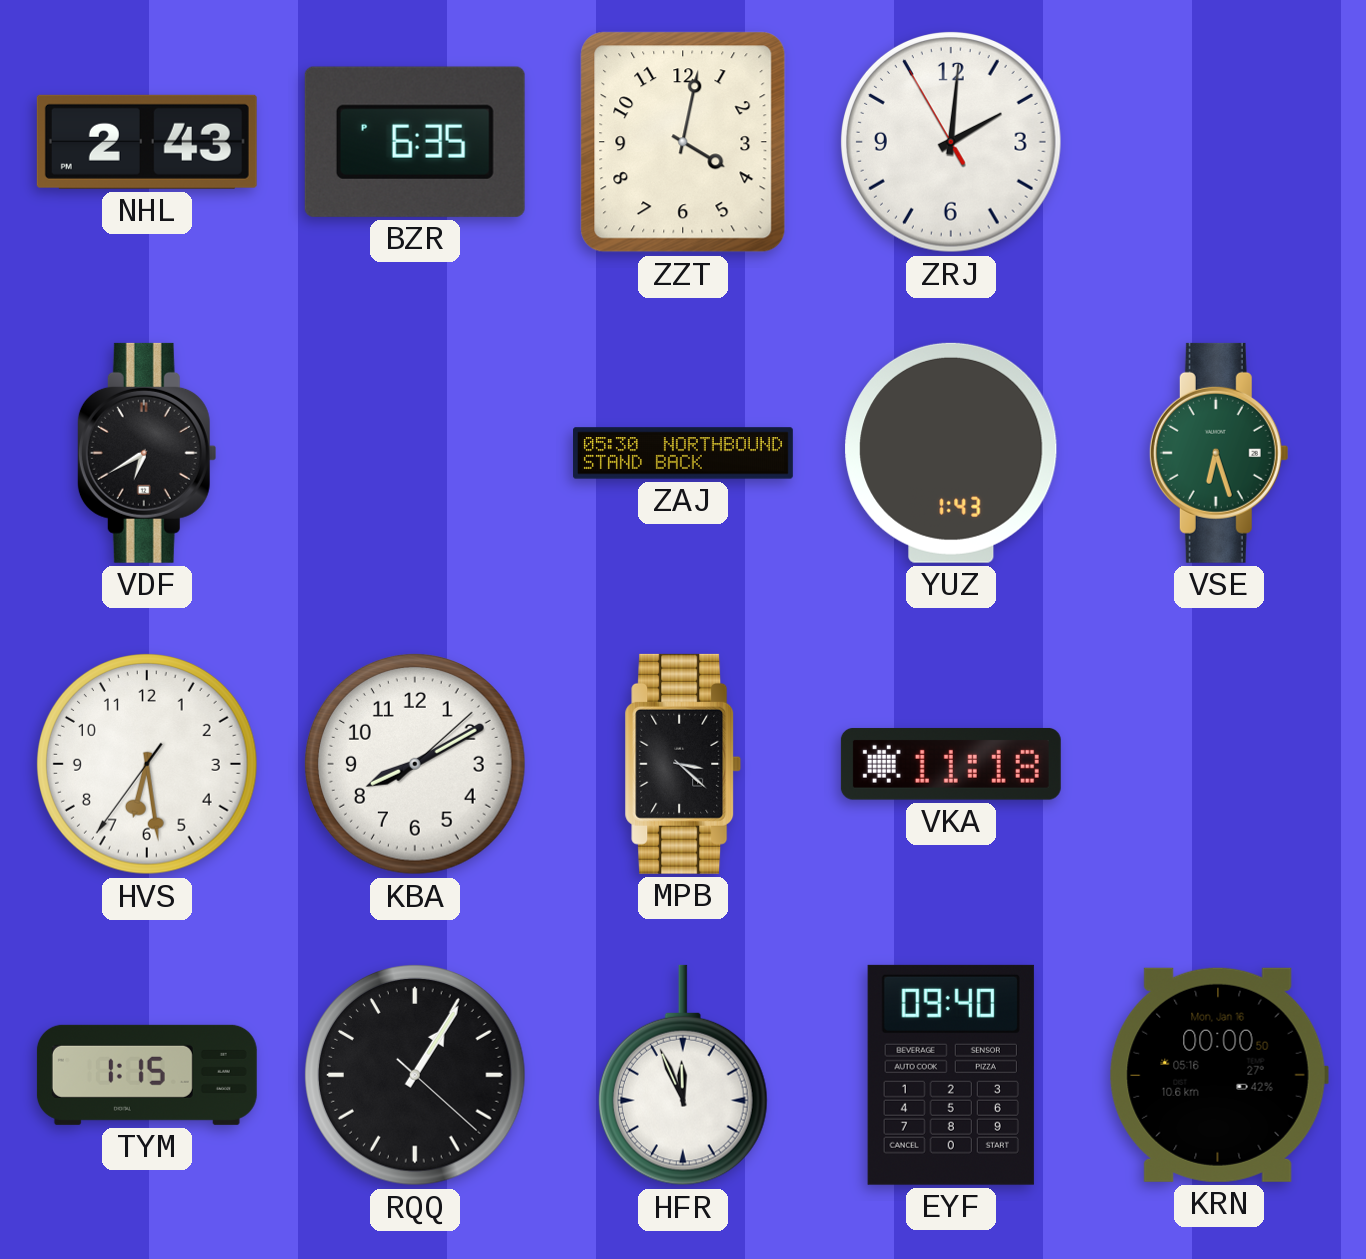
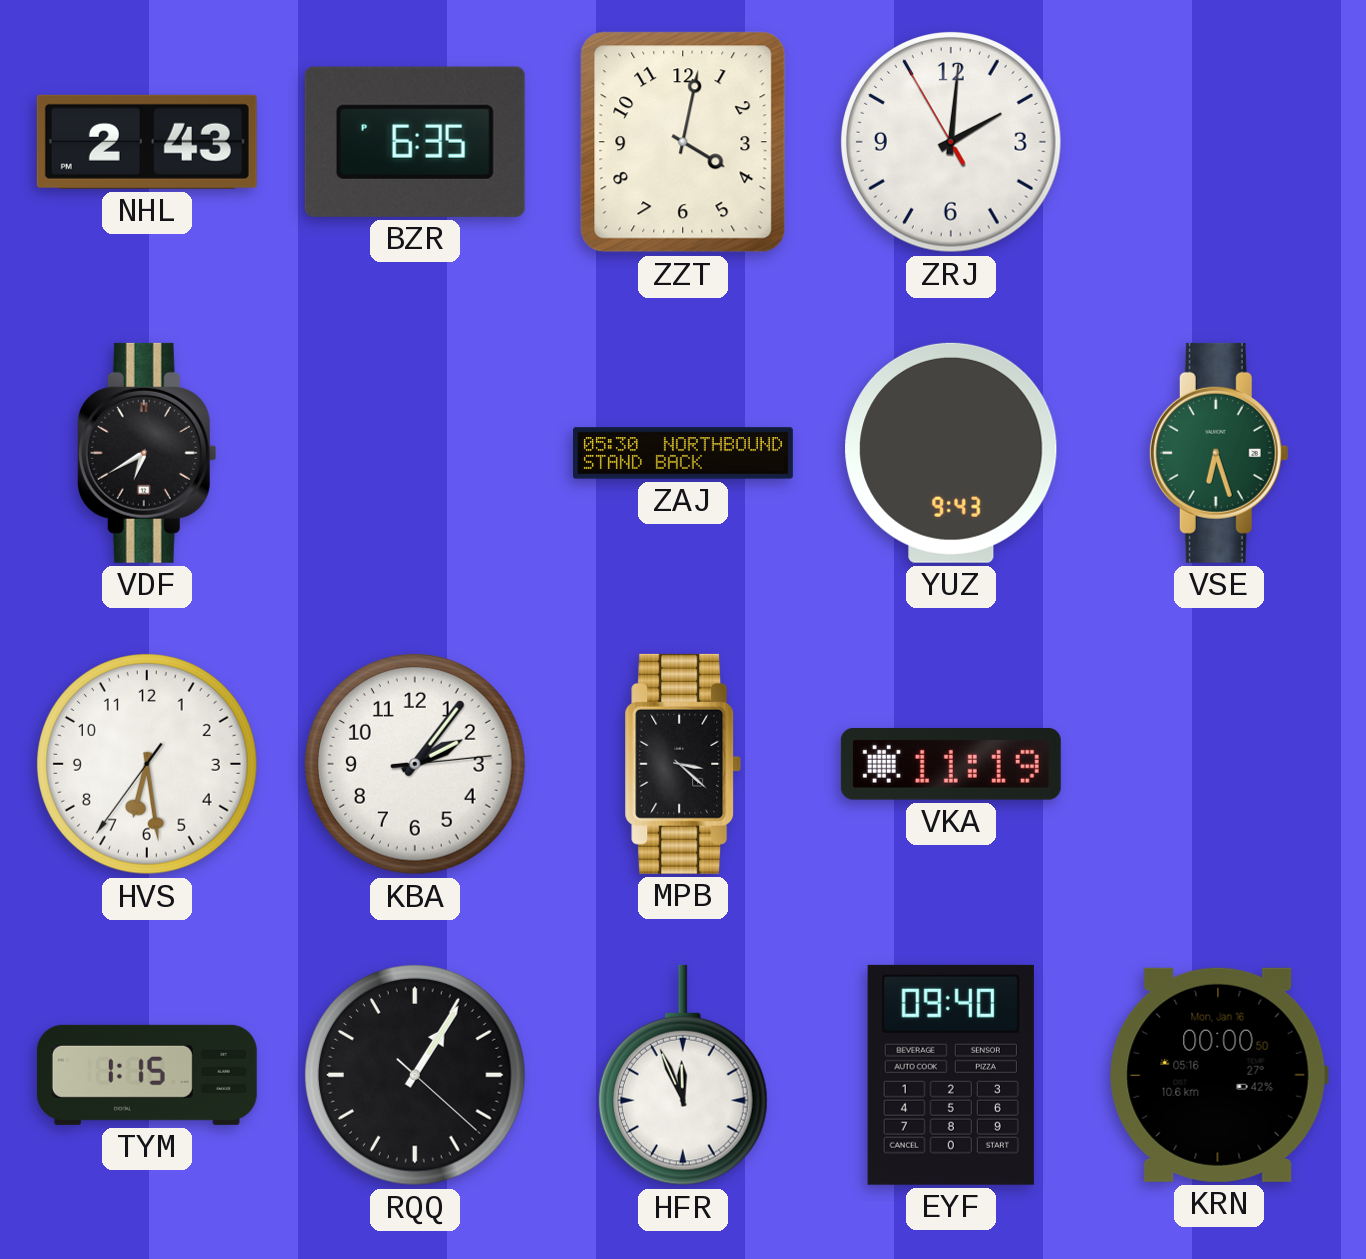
YUZ: 1:43 -> 9:43 (951, 453)
KBA: 8:10 -> 2:06 (416, 765)
VKA: 11:18 -> 11:19 (951, 764)
